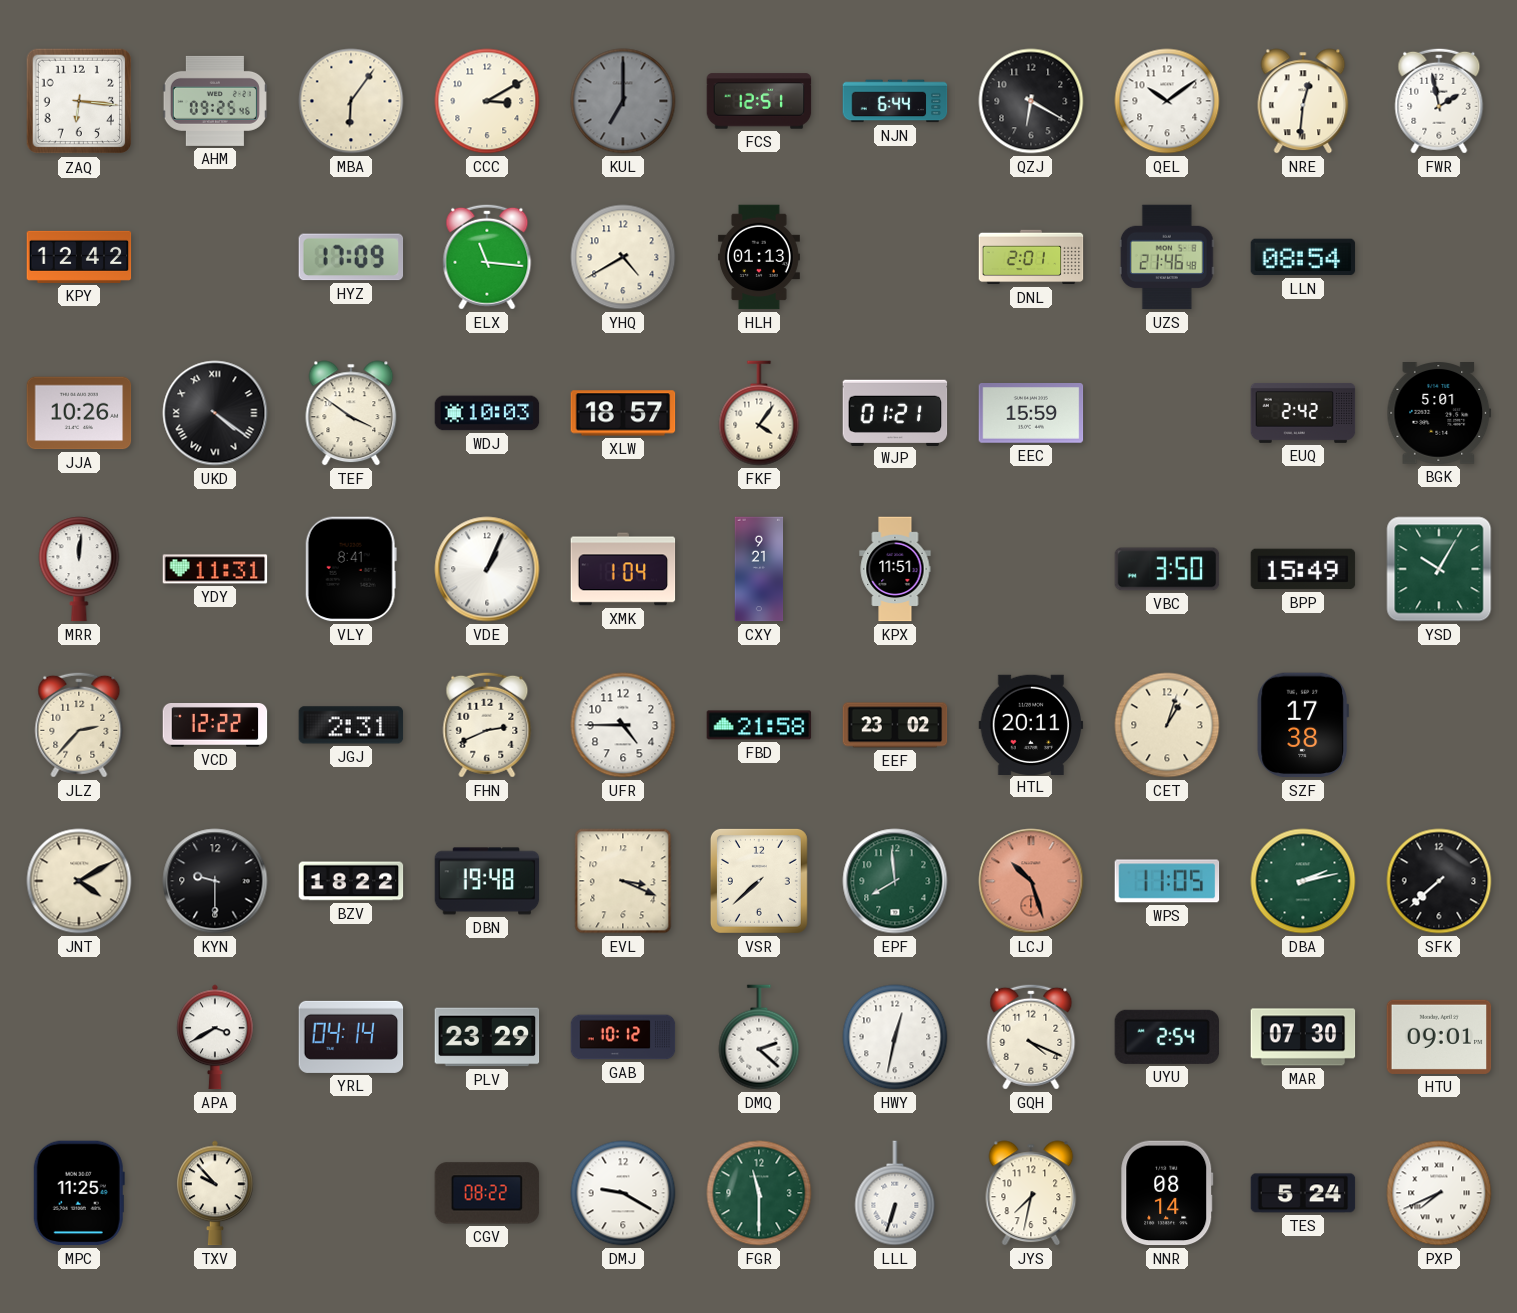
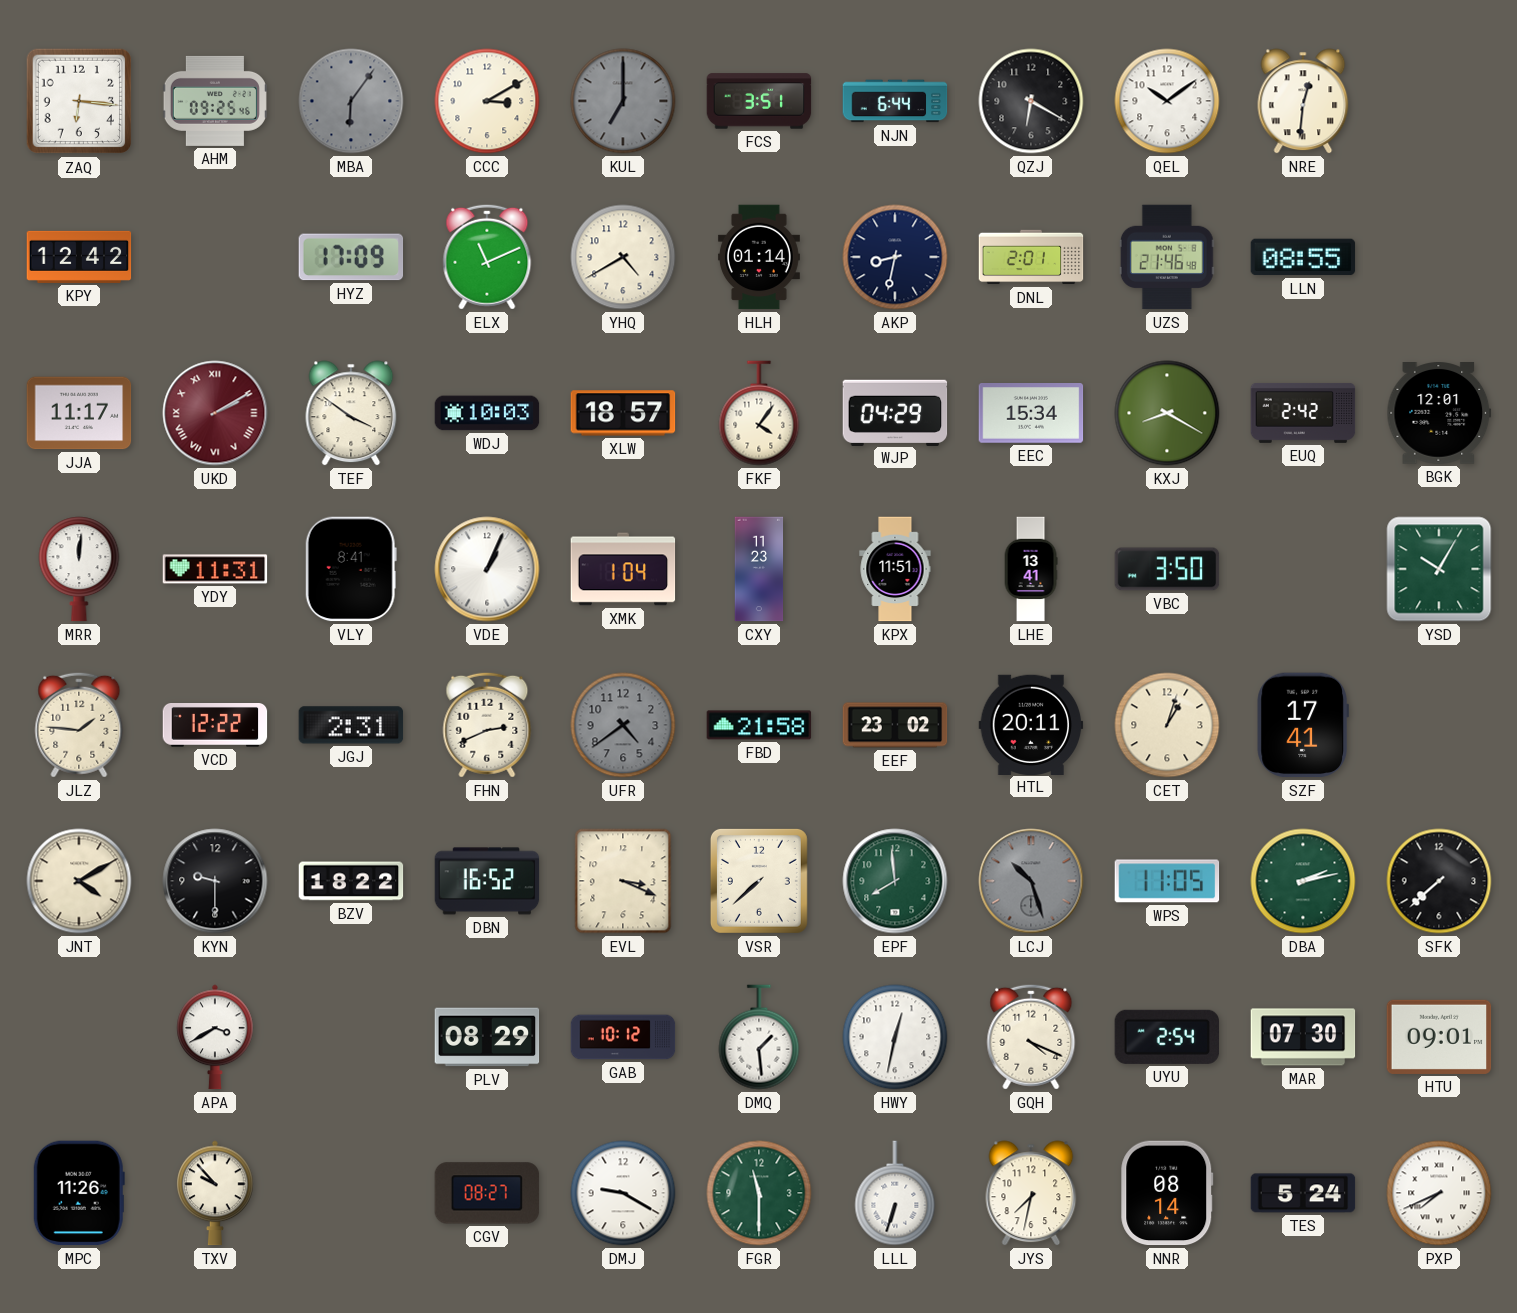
MBA dial: cream -> grey (351, 101)
FCS: 12:51 -> 3:51 (759, 101)
FWR: 1:58 -> none (1439, 101)
ELX: 11:16 -> 11:11 (487, 257)
HLH: 01:13 -> 01:14 (759, 257)
AKP: none -> 8:32 (895, 257)
LLN: 08:54 -> 08:55 (1303, 257)
JJA: 10:26 -> 11:17 (79, 413)
UKD: 4:21 -> 2:10 (215, 413)
UKD dial: black -> burgundy (215, 413)
WJP: 01:21 -> 04:29 (895, 412)
EEC: 15:59 -> 15:34 (1031, 413)
KXJ: none -> 8:20 (1167, 413)
BGK: 5:01 -> 12:01 (1439, 414)
CXY: 9:21 -> 11:23 (759, 569)
LHE: none -> 13:41 (1031, 569)
BPP: 15:49 -> none (1303, 569)
JLZ: 2:37 -> 1:46 (79, 725)
UFR: 4:45 -> 4:39 (623, 725)
UFR dial: white -> grey (623, 725)
SZF: 17:38 -> 17:41 (1303, 725)
DBN: 19:48 -> 16:52 (487, 881)
LCJ dial: salmon -> grey (1031, 881)
YRL: 04:14 -> none (351, 1037)
PLV: 23:29 -> 08:29 (487, 1037)
DMQ: 2:22 -> 1:29 (759, 1037)
MPC: 11:25 -> 11:26 (79, 1193)
CGV: 08:22 -> 08:27 (487, 1193)
